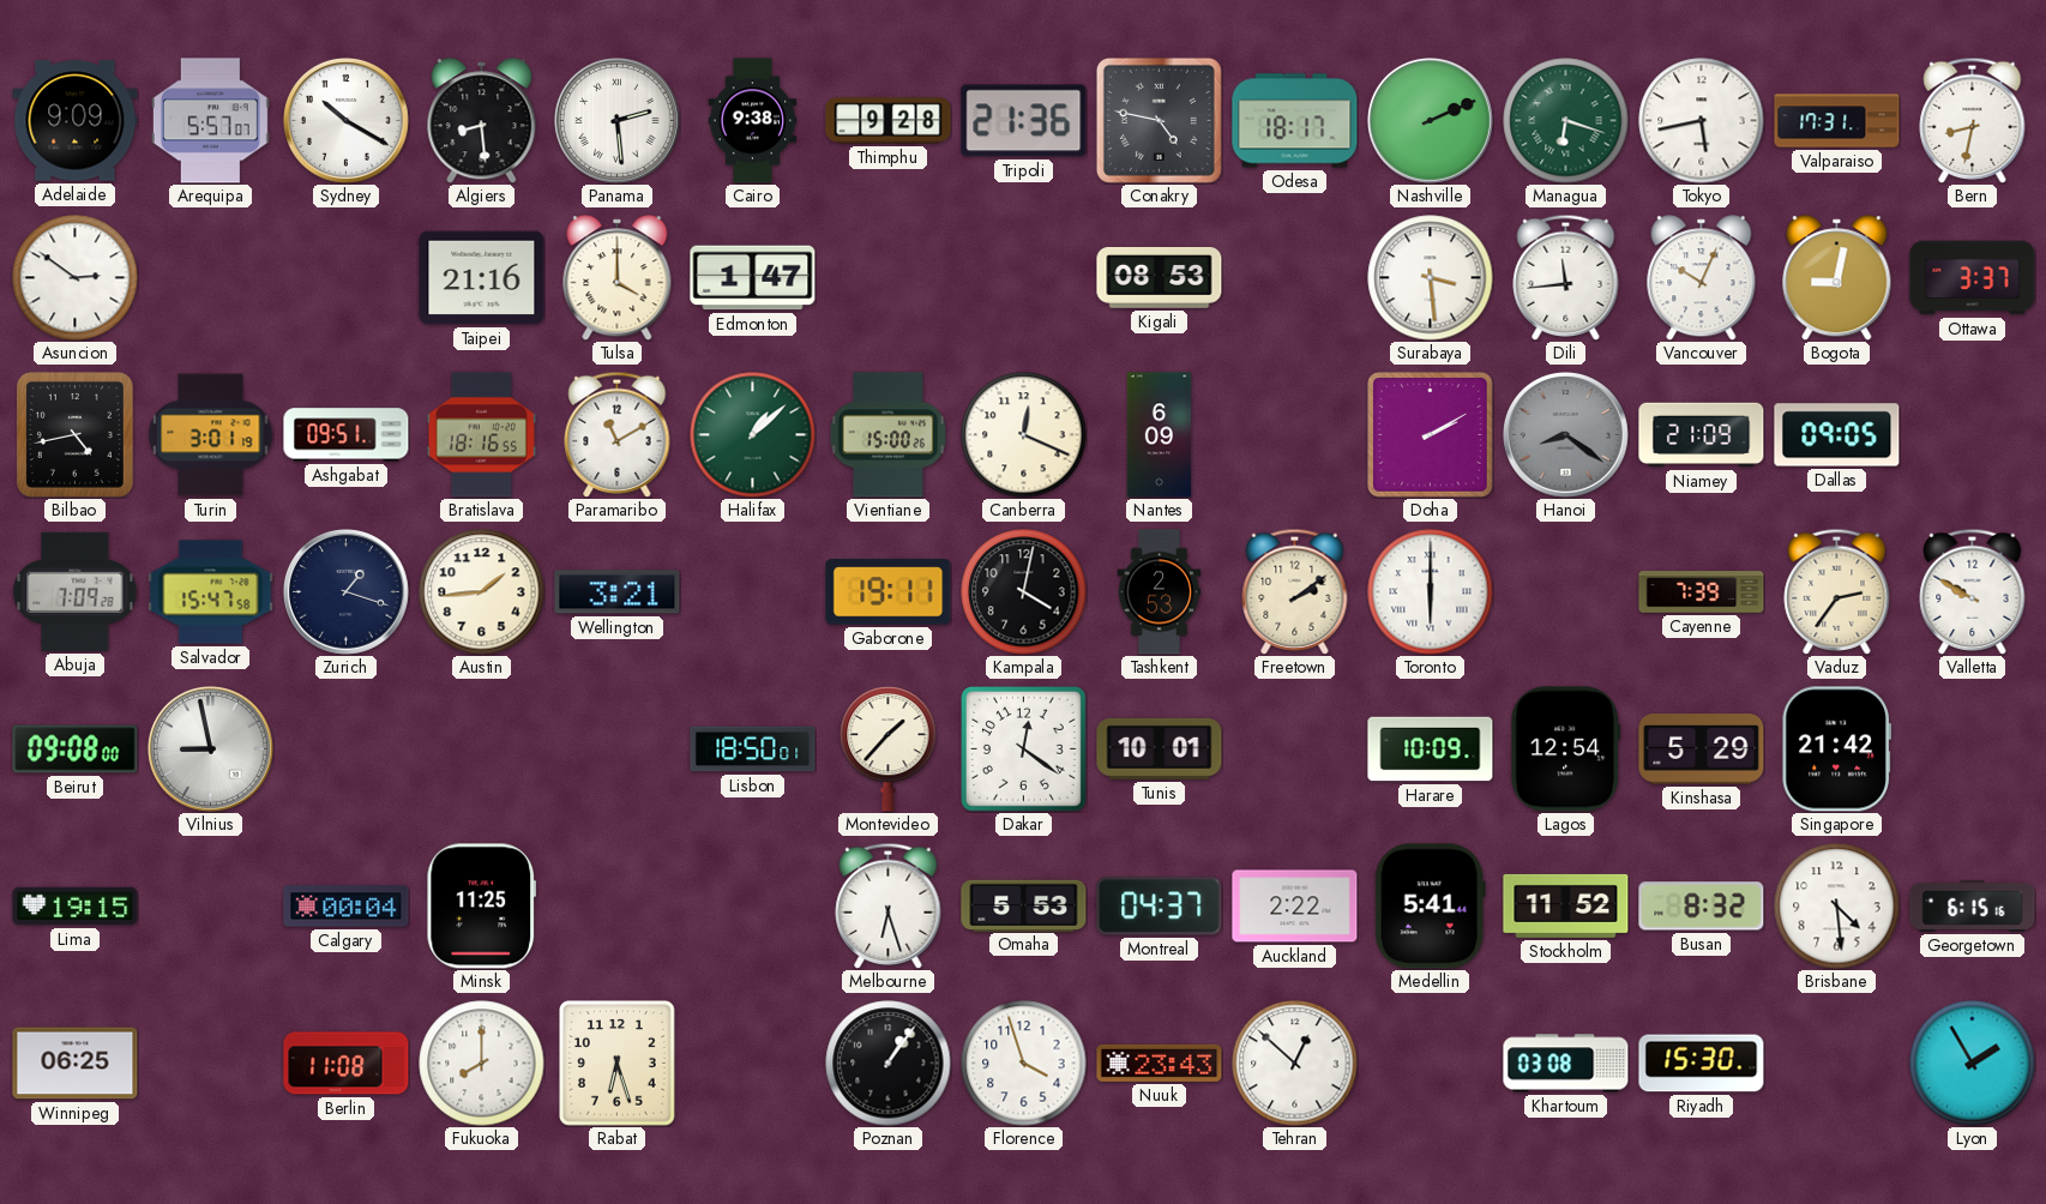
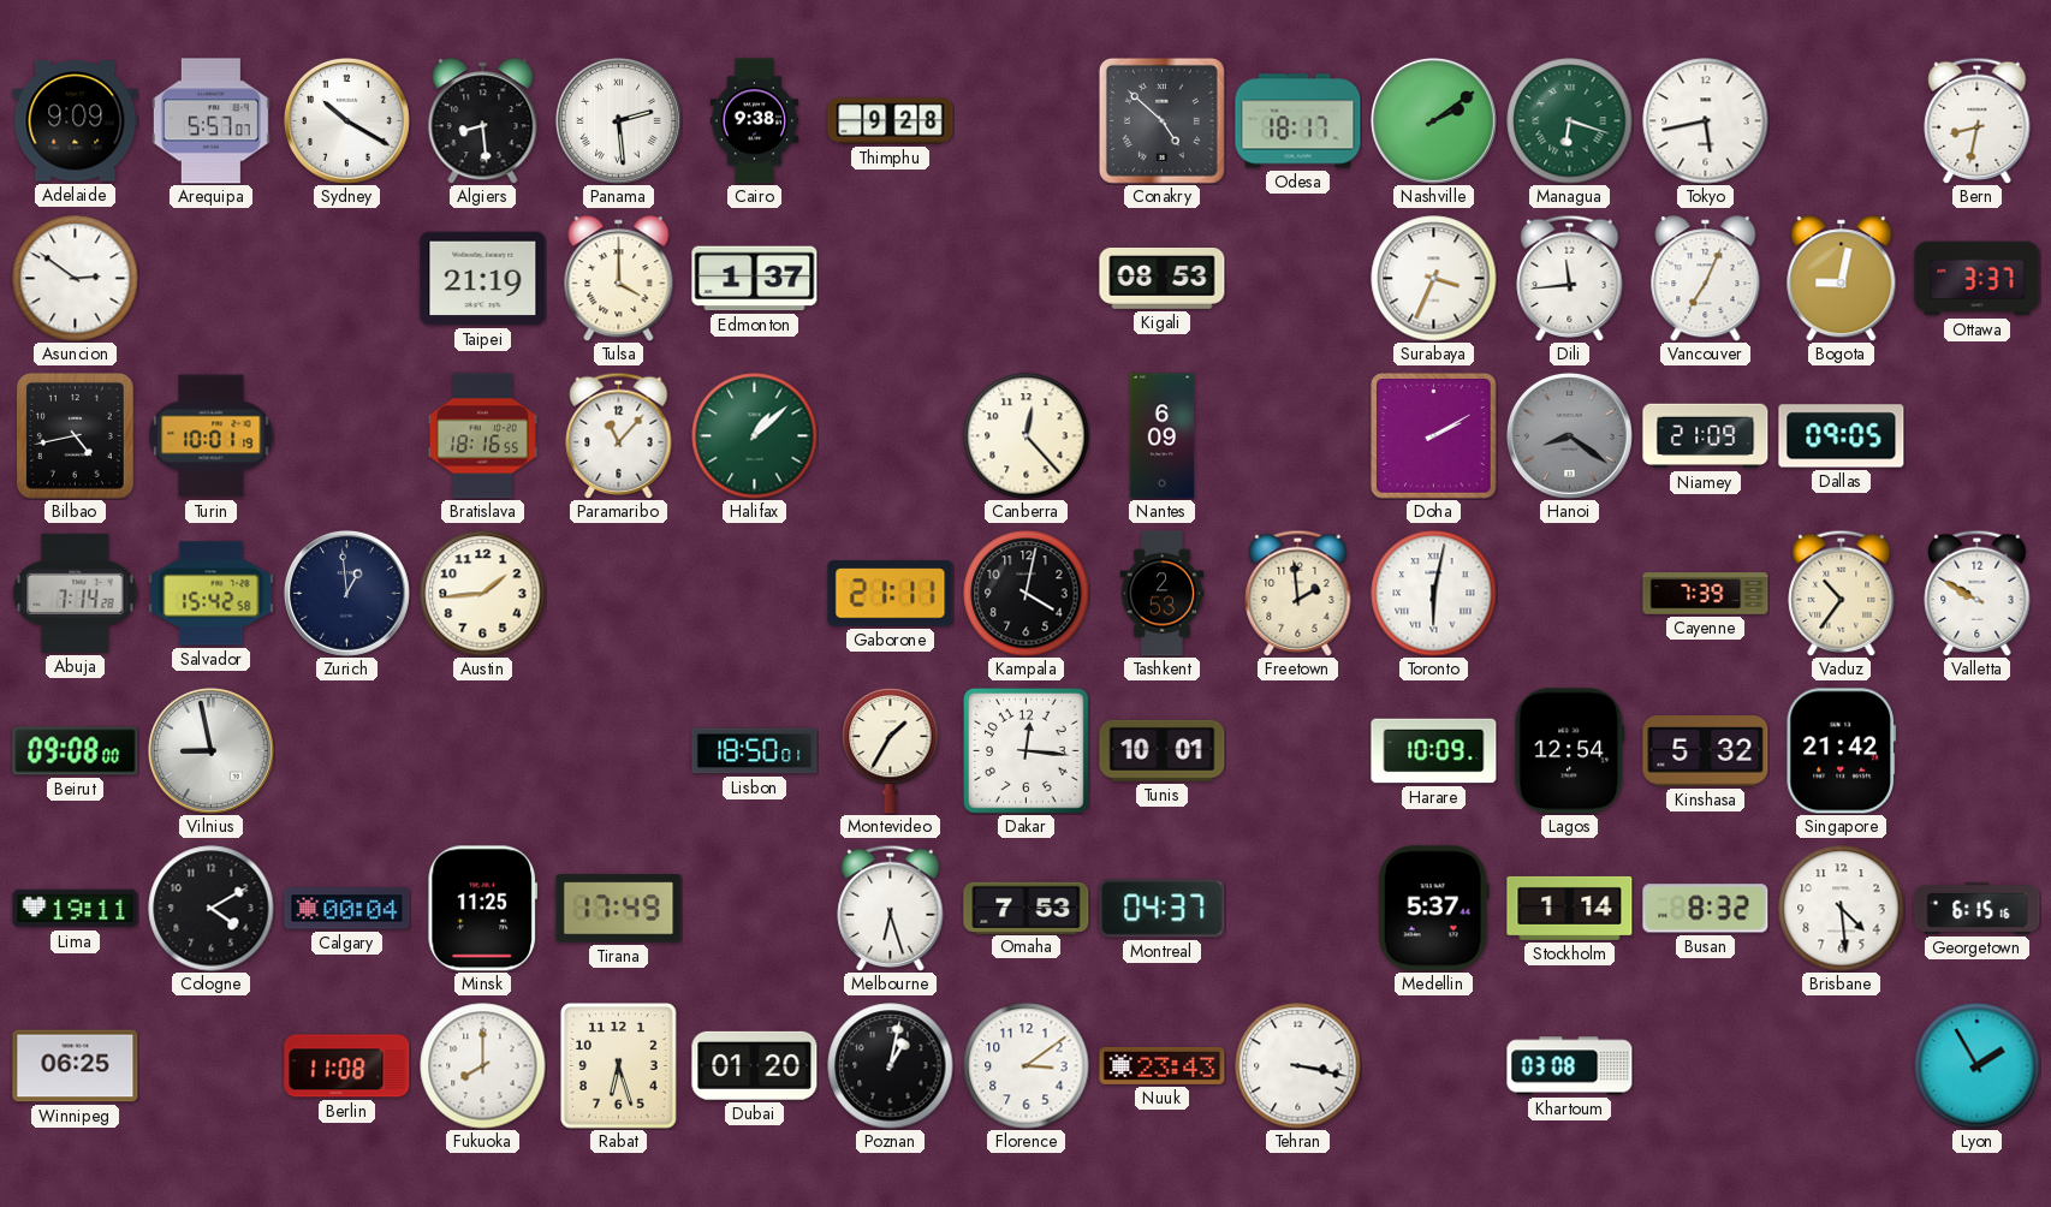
Tripoli: 21:36 -> none (1024, 121)
Conakry: 4:47 -> 4:52 (1161, 120)
Nashville: 2:11 -> 2:09 (1433, 120)
Valparaiso: 17:31 -> none (1837, 121)
Taipei: 21:16 -> 21:19 (483, 279)
Edmonton: 1:47 -> 1:37 (755, 279)
Surabaya: 3:29 -> 3:34 (1434, 279)
Vancouver: 10:04 -> 7:04 (1706, 279)
Turin: 3:01 -> 10:01 (212, 436)
Ashgabat: 09:51 -> none (347, 435)
Paramaribo: 11:10 -> 11:07 (619, 435)
Vientiane: 15:00 -> none (887, 435)
Canberra: 12:19 -> 12:23 (1027, 436)
Abuja: 7:09 -> 7:14 (76, 593)
Salvador: 15:47 -> 15:42 (212, 594)
Zurich: 1:18 -> 12:59 (346, 593)
Wellington: 3:21 -> none (618, 592)
Gaborone: 19:11 -> 21:11 (891, 594)
Freetown: 2:09 -> 1:59 (1298, 593)
Toronto: 6:00 -> 6:02 (1434, 594)
Vaduz: 2:36 -> 10:36 (1842, 593)
Montevideo: 1:37 -> 1:35 (891, 750)
Dakar: 12:21 -> 12:16 (1027, 751)
Kinshasa: 5:29 -> 5:32 (1706, 751)
Lima: 19:15 -> 19:11 (76, 909)
Cologne: none -> 4:10 (212, 909)
Tirana: none -> 17:49 (619, 909)
Omaha: 5:53 -> 7:53 (1027, 908)
Auckland: 2:22 -> none (1295, 907)
Medellin: 5:41 -> 5:37 (1433, 909)
Stockholm: 11:52 -> 1:14 (1570, 908)
Dubai: none -> 01:20 (755, 1065)
Poznan: 1:06 -> 1:02 (891, 1066)
Florence: 3:57 -> 3:09 (1027, 1066)
Tehran: 12:52 -> 3:17 (1298, 1066)
Riyadh: 15:30 -> none (1702, 1064)
